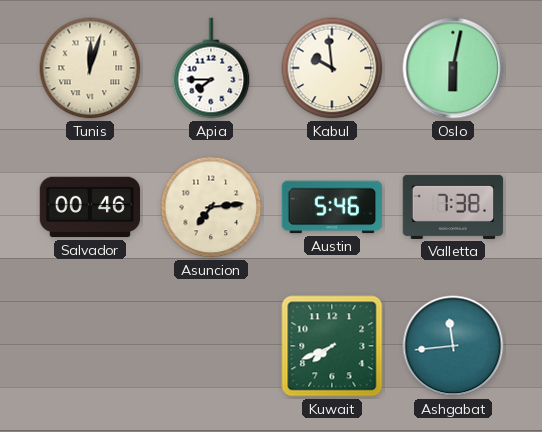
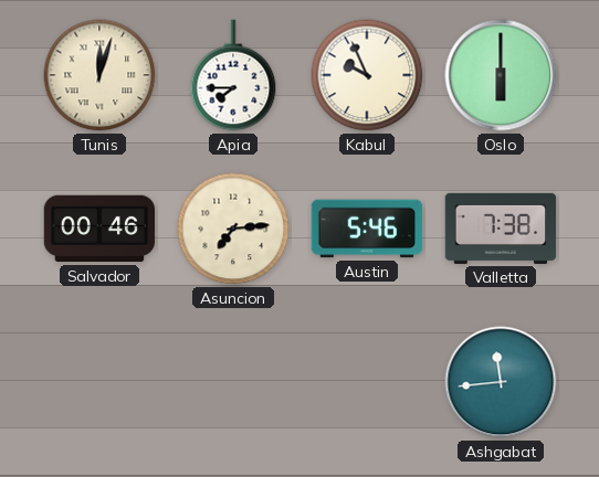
Kabul: 9:59 -> 9:56 (367, 75)
Oslo: 6:02 -> 6:00 (501, 75)
Kuwait: 7:41 -> none (332, 346)
